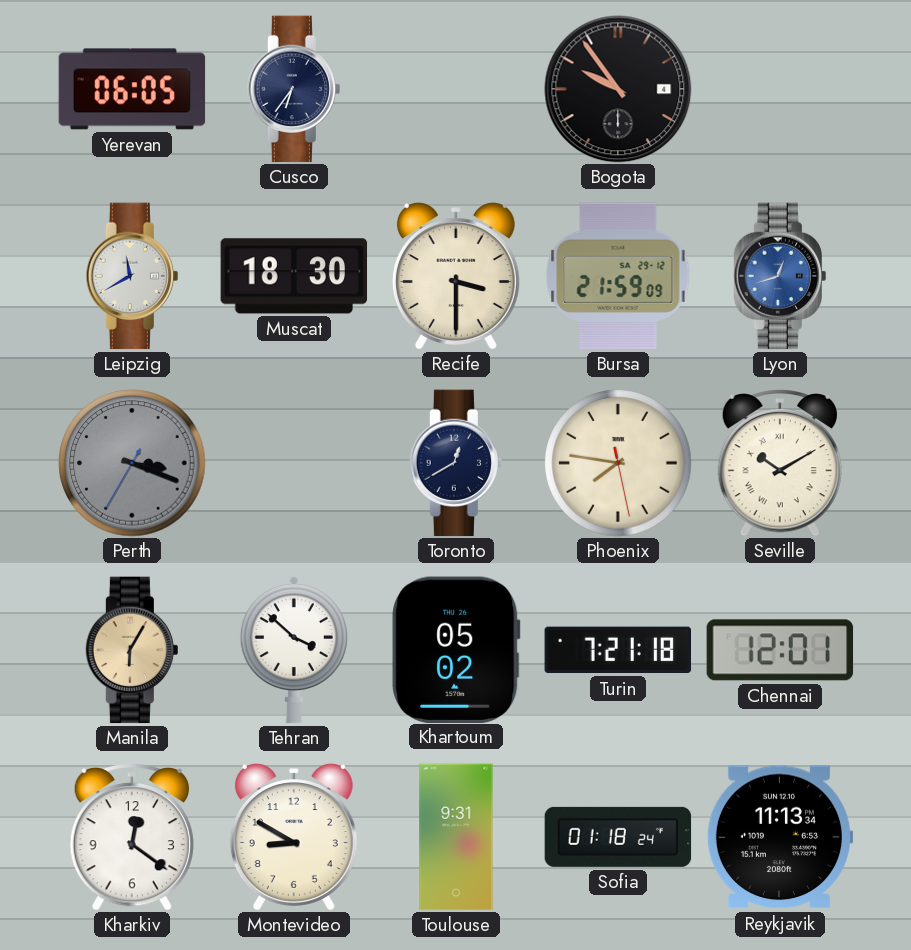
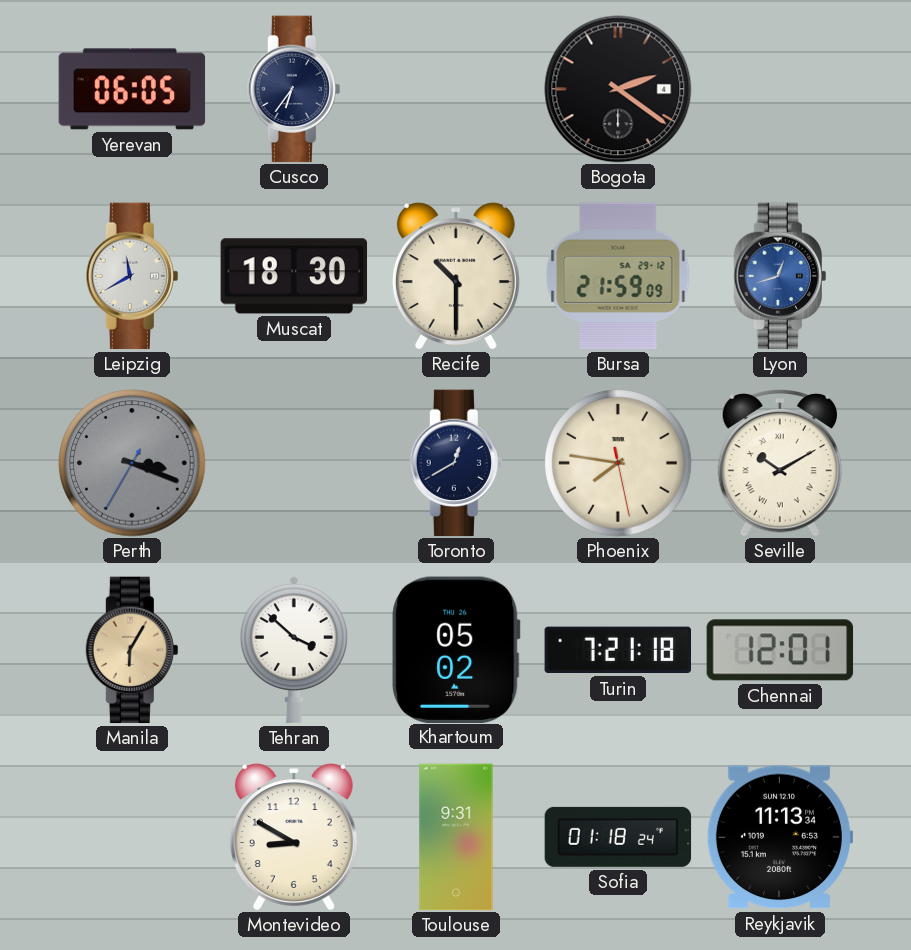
Bogota: 9:54 -> 2:21 (618, 89)
Recife: 3:30 -> 10:30 (456, 276)
Kharkiv: 12:21 -> none (132, 838)
